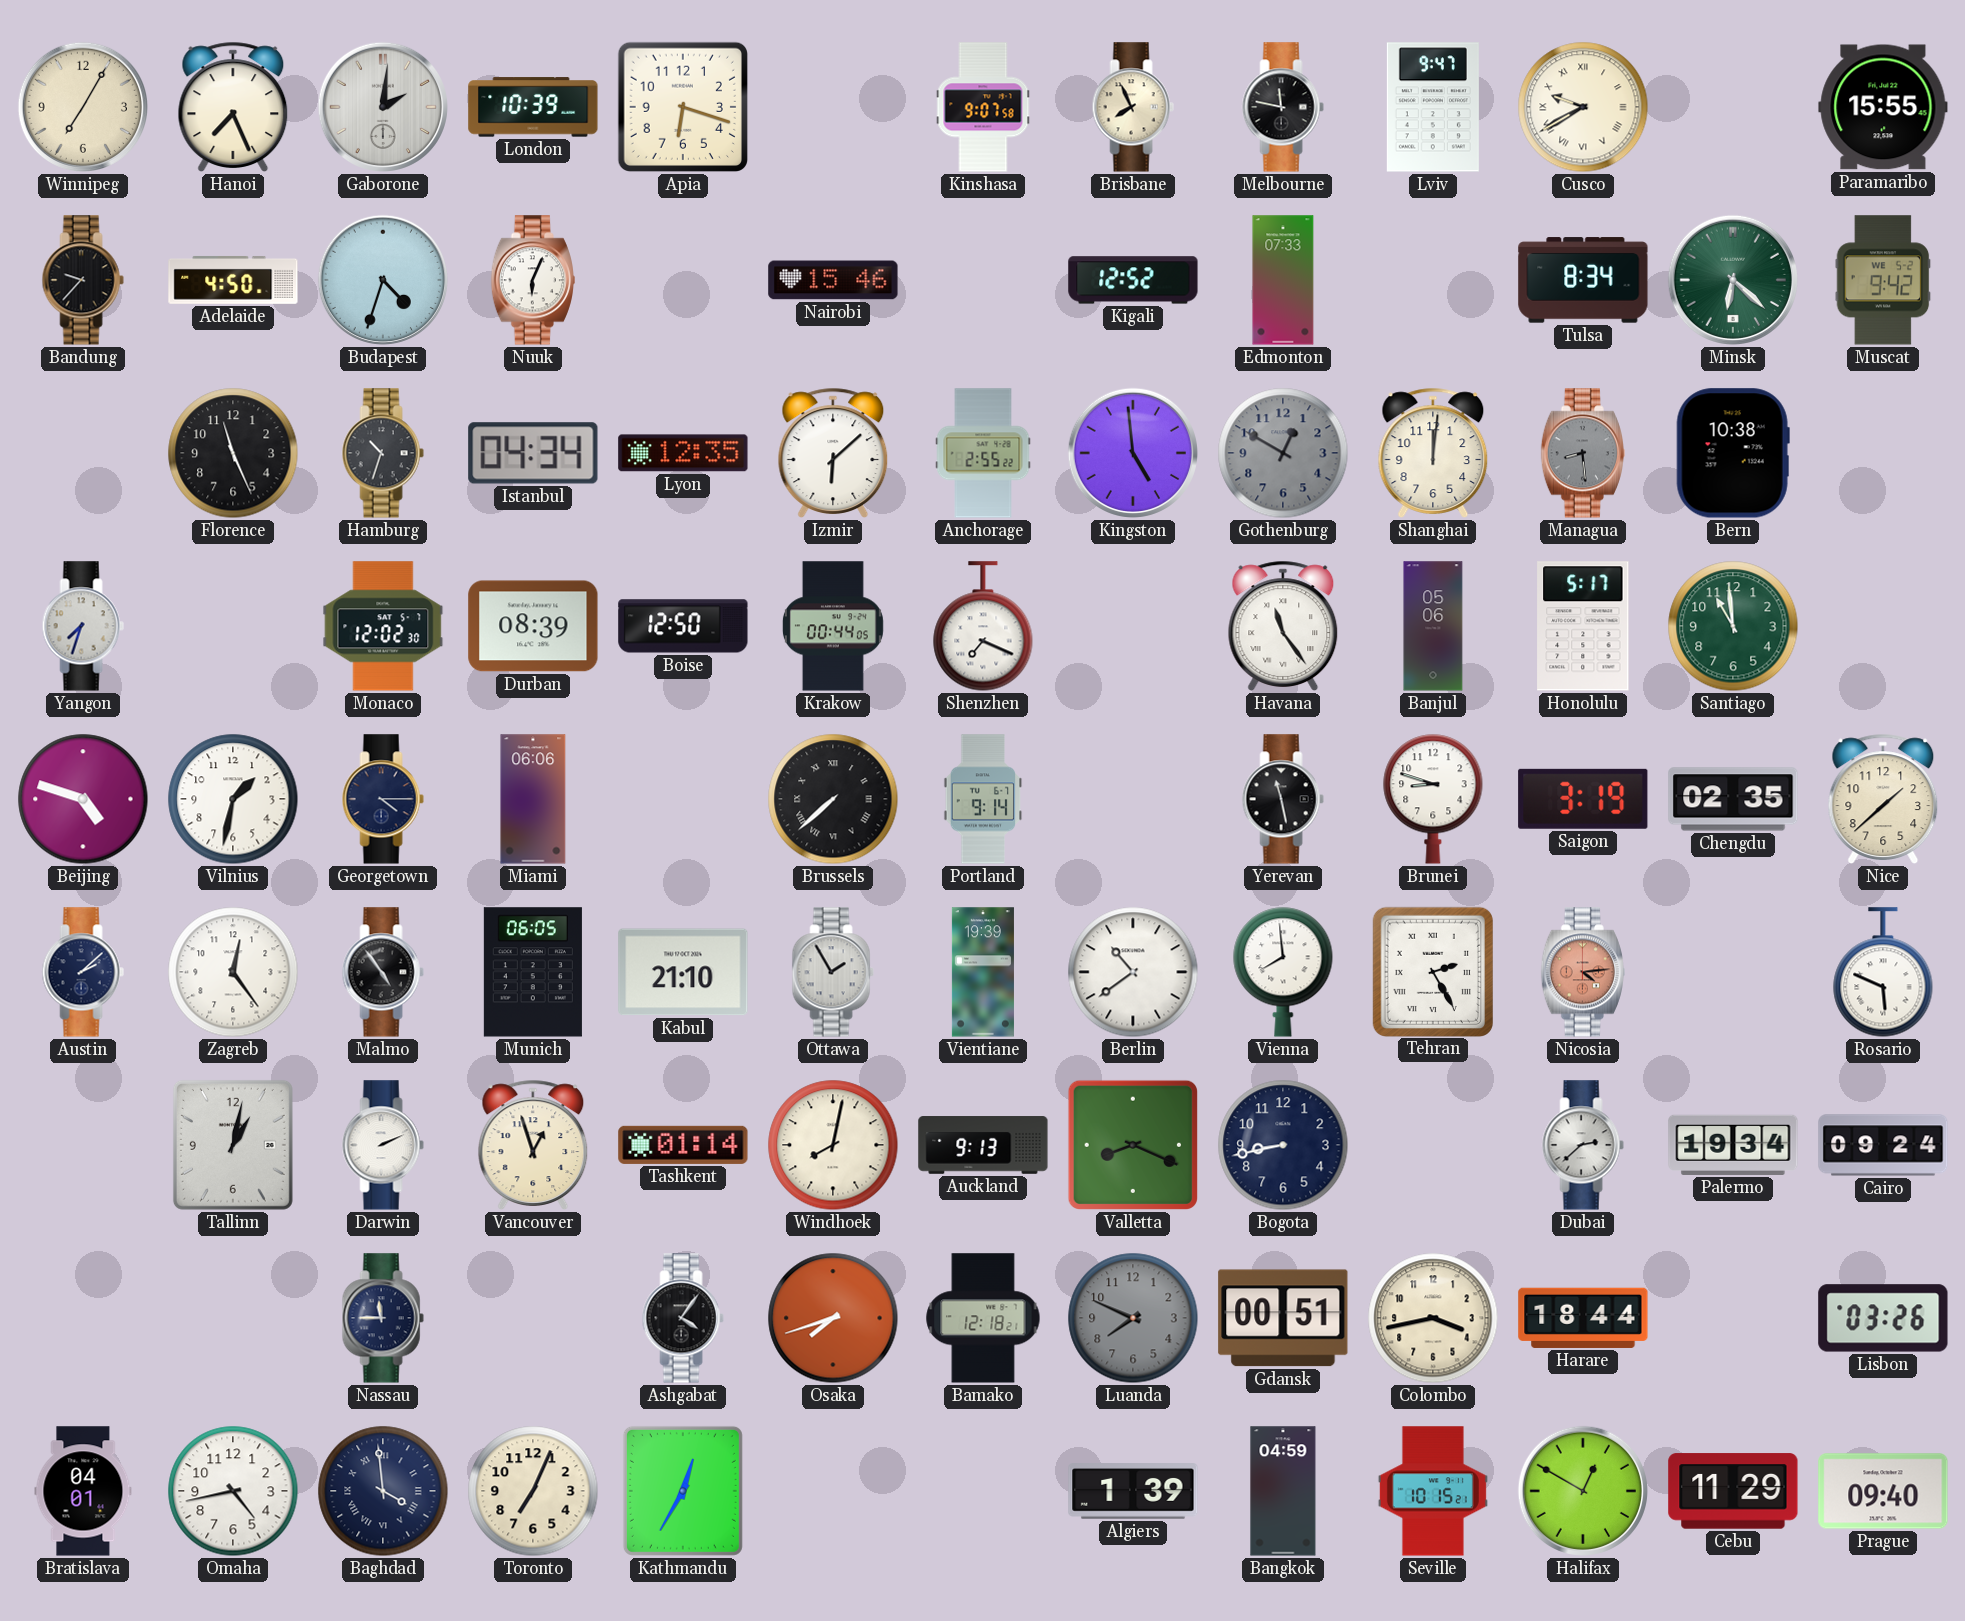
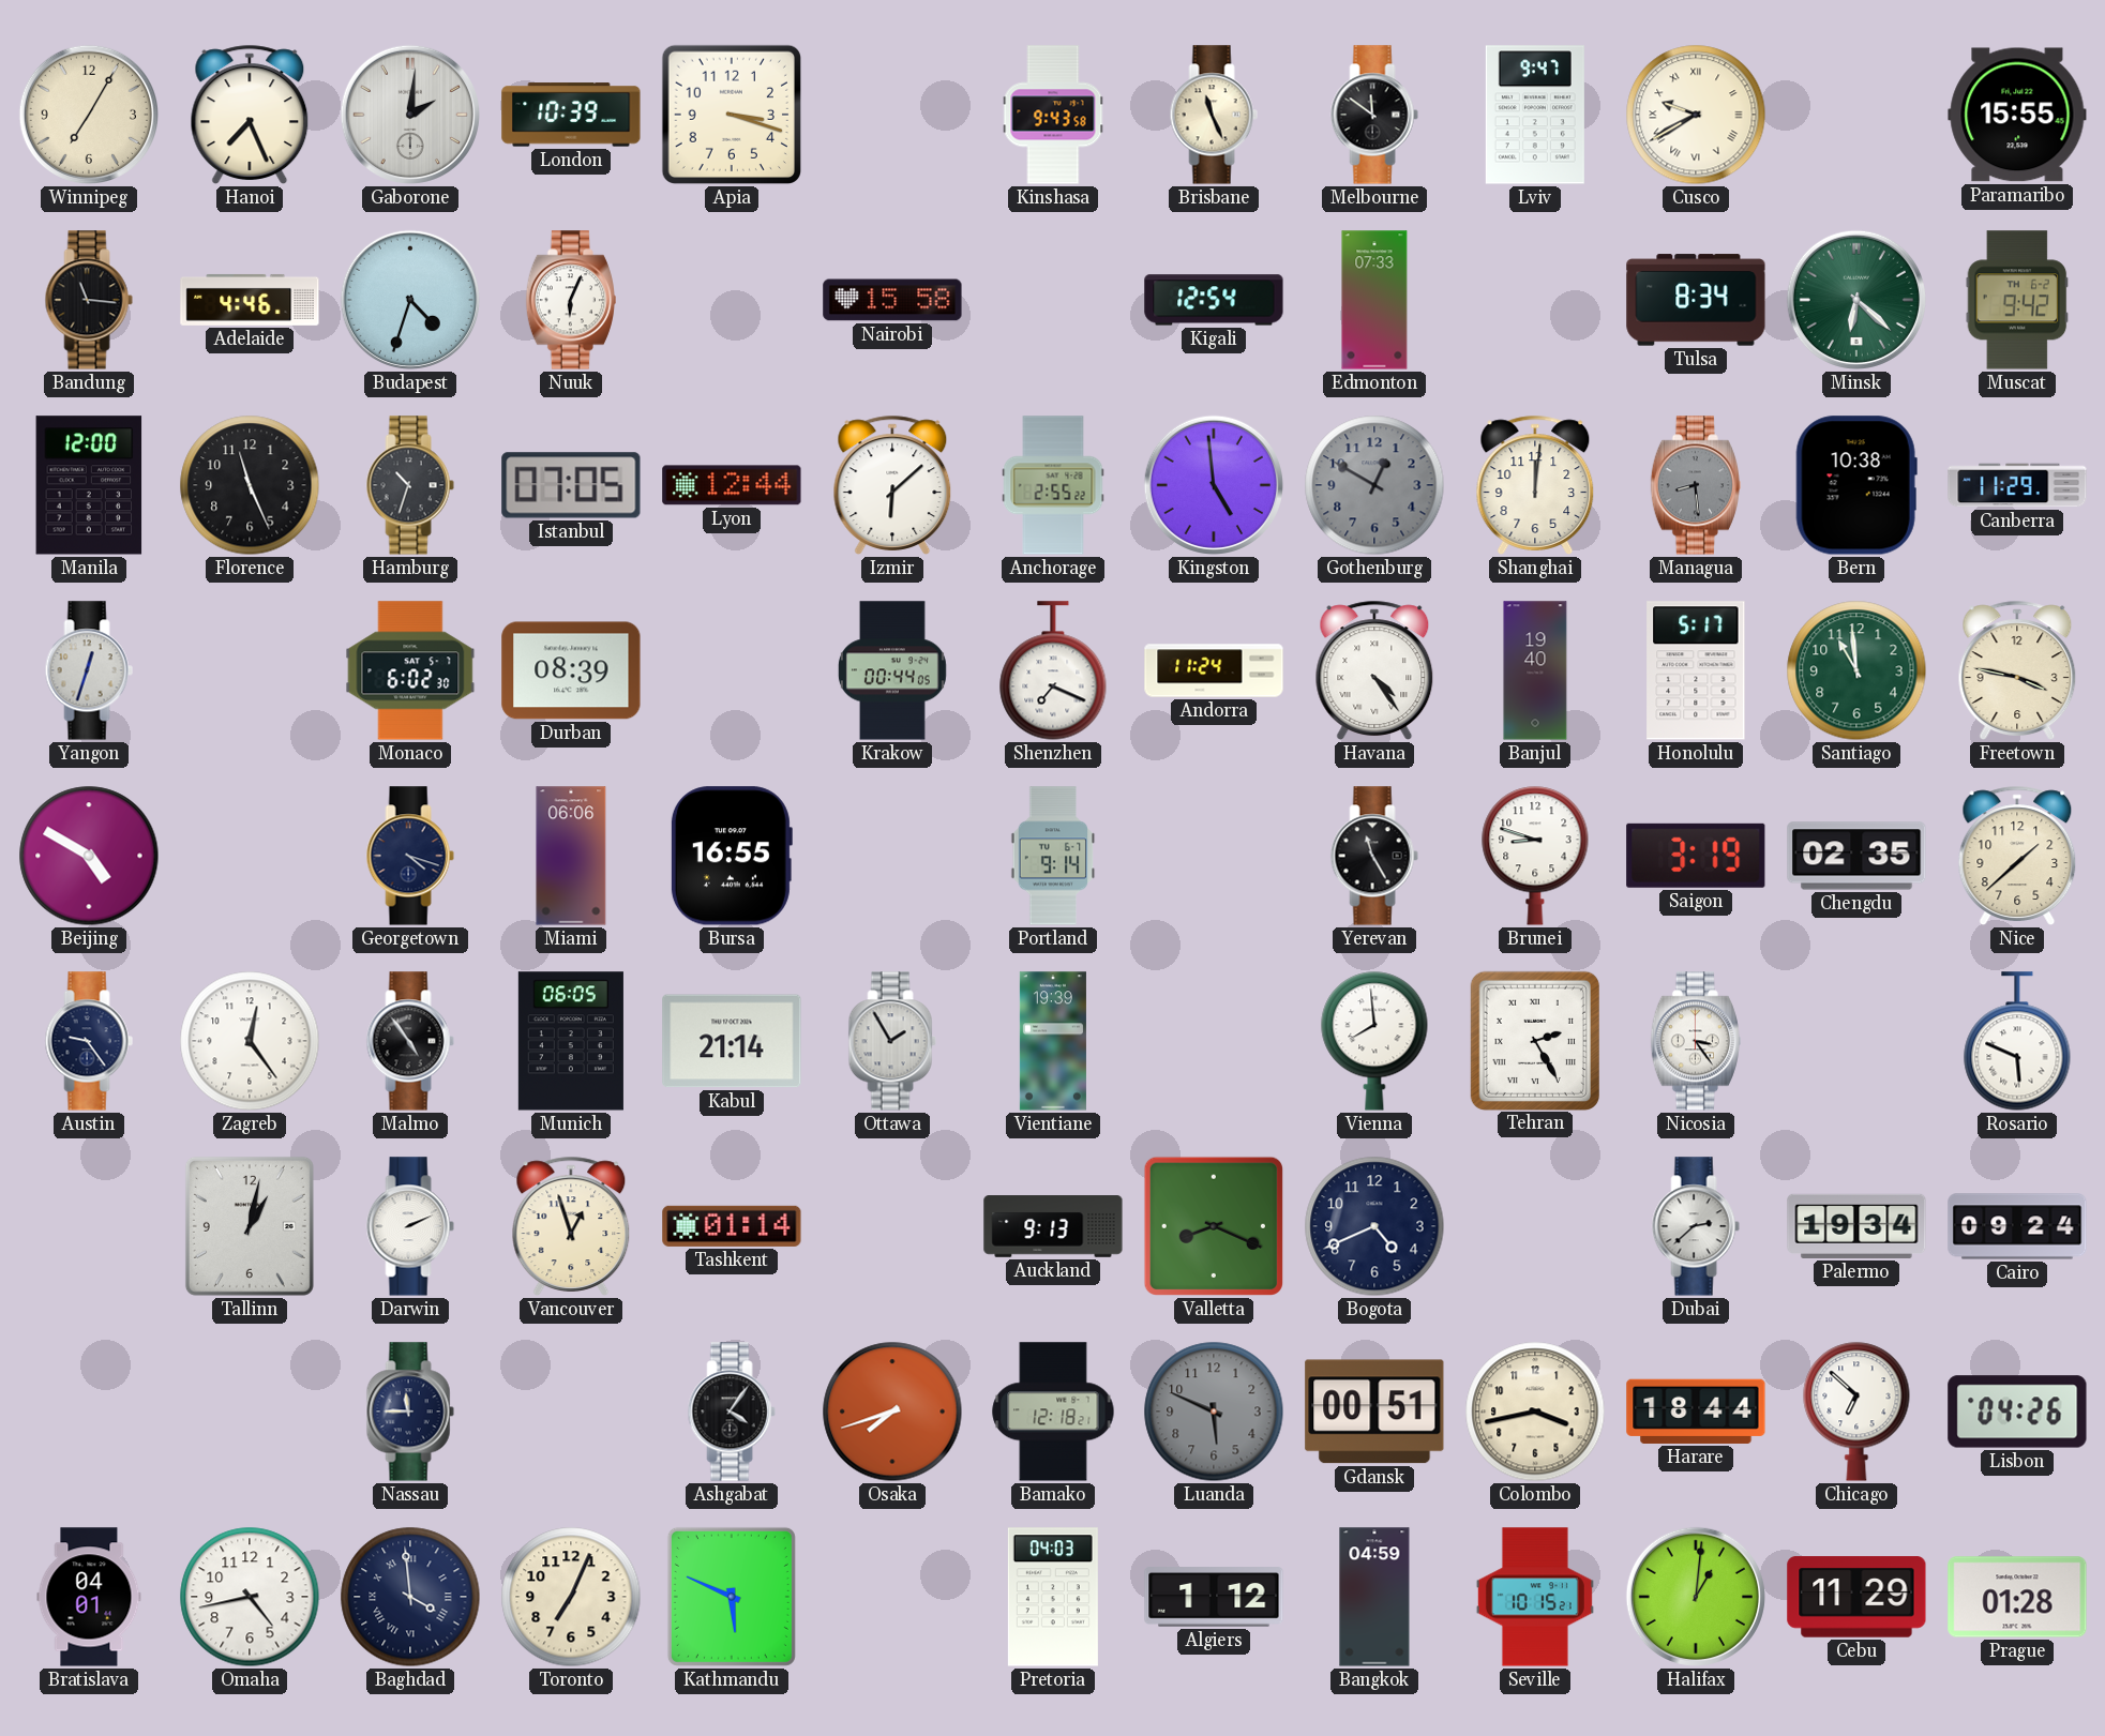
Apia: 6:18 -> 3:18 (732, 115)
Kinshasa: 9:07 -> 9:43 (1053, 115)
Brisbane: 7:56 -> 11:26 (1214, 115)
Melbourne: 11:47 -> 11:51 (1374, 115)
Bandung: 9:37 -> 11:16 (89, 300)
Adelaide: 4:50 -> 4:46 (250, 300)
Nairobi: 15:46 -> 15:58 (892, 300)
Kigali: 12:52 -> 12:54 (1214, 300)
Muscat date: WE 5-2 -> TH 6-2 (2017, 300)
Manila: none -> 12:00 (89, 485)
Istanbul: 04:34 -> 07:05 (571, 485)
Lyon: 12:35 -> 12:44 (732, 485)
Canberra: none -> 11:29 (2017, 485)
Yangon: 7:33 -> 12:33 (89, 670)
Monaco: 12:02 -> 6:02 (410, 670)
Boise: 12:50 -> none (683, 626)
Andorra: none -> 11:24 (1214, 670)
Havana: 11:24 -> 4:24 (1374, 670)
Banjul: 05:06 -> 19:40 (1535, 670)
Freetown: none -> 3:47 (2017, 670)
Beijing: 4:48 -> 4:50 (89, 856)
Vilnius: 1:32 -> none (233, 799)
Georgetown: 4:15 -> 4:18 (410, 856)
Bursa: none -> 16:55 (731, 856)
Brussels: 7:38 -> none (833, 799)
Yerevan: 11:28 -> 11:25 (1374, 856)
Austin: 2:08 -> 9:24 (89, 1041)
Kabul: 21:10 -> 21:14 (732, 1041)
Berlin: 10:39 -> none (1133, 972)
Nicosia: 4:14 -> 3:24 (1696, 1041)
Nicosia dial: salmon -> white (1696, 1041)
Windhoek: 8:02 -> none (833, 1145)
Bogota: 8:43 -> 4:41 (1374, 1226)
Luanda: 7:49 -> 5:49 (1214, 1412)
Chicago: none -> 6:52 (1856, 1412)
Lisbon: 03:26 -> 04:26 (2017, 1412)
Kathmandu: 12:35 -> 5:49 (732, 1597)
Pretoria: none -> 04:03 (1053, 1597)
Algiers: 1:39 -> 1:12 (1214, 1597)
Halifax: 12:50 -> 1:01 (1696, 1597)
Prague: 09:40 -> 01:28 (2017, 1597)
